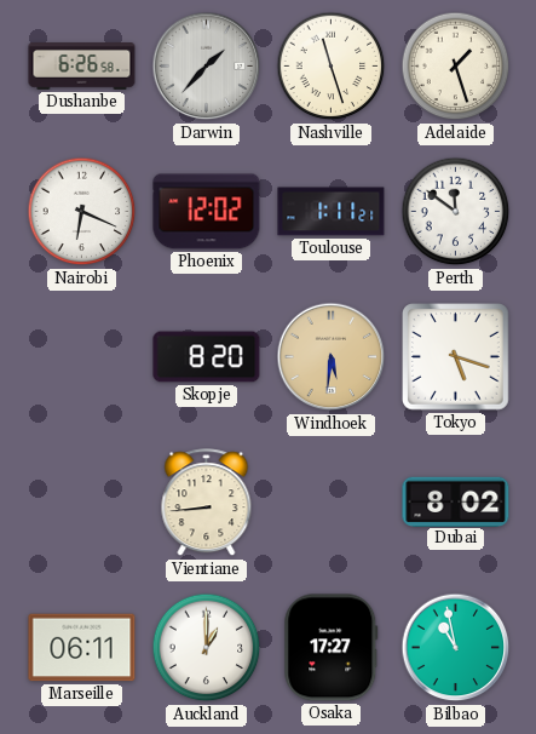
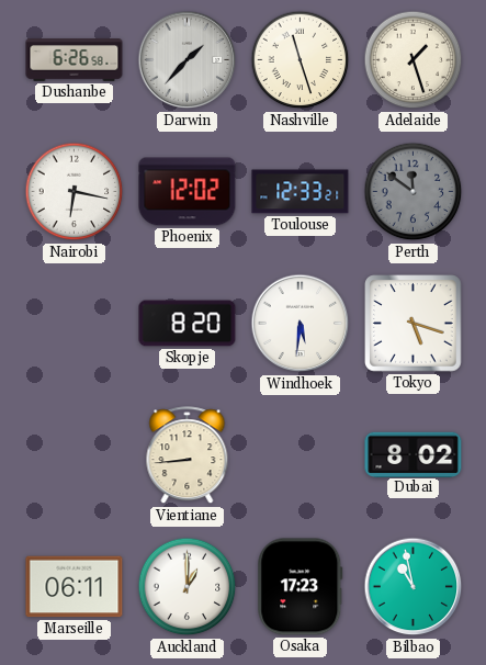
Nairobi: 6:19 -> 6:17 (75, 192)
Toulouse: 1:11 -> 12:33 (301, 192)
Perth dial: white -> grey (414, 192)
Windhoek dial: champagne -> white (301, 324)
Osaka: 17:27 -> 17:23 (301, 587)
